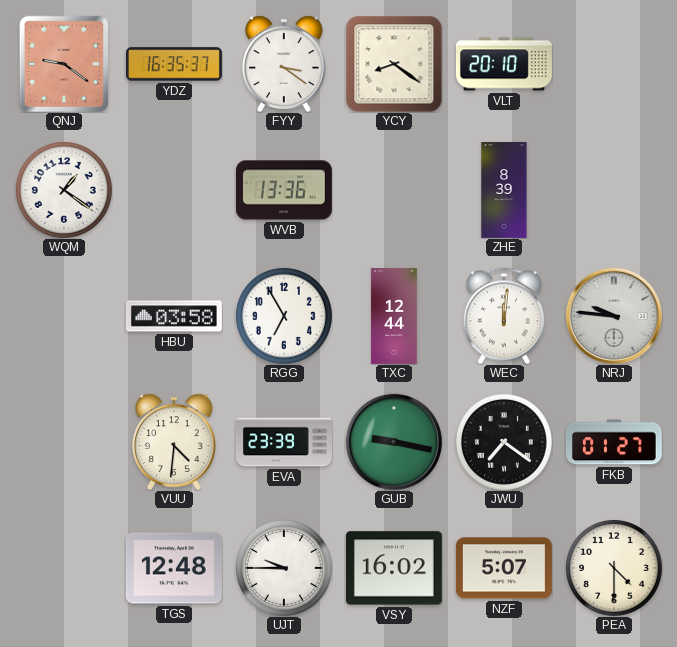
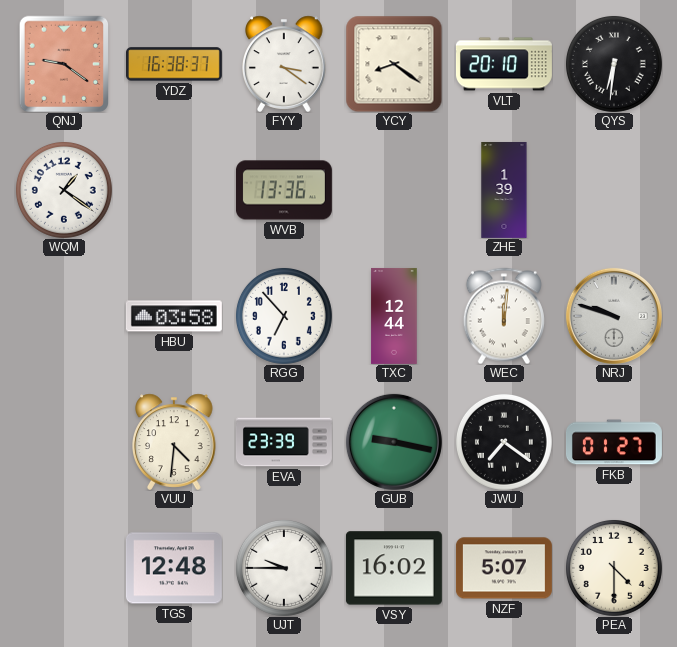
YDZ: 16:35 -> 16:38 (174, 64)
QYS: none -> 6:31 (614, 64)
ZHE: 8:39 -> 1:39 (504, 190)
RGG: 6:55 -> 6:53 (284, 316)
NRJ: 9:46 -> 9:48 (614, 316)
